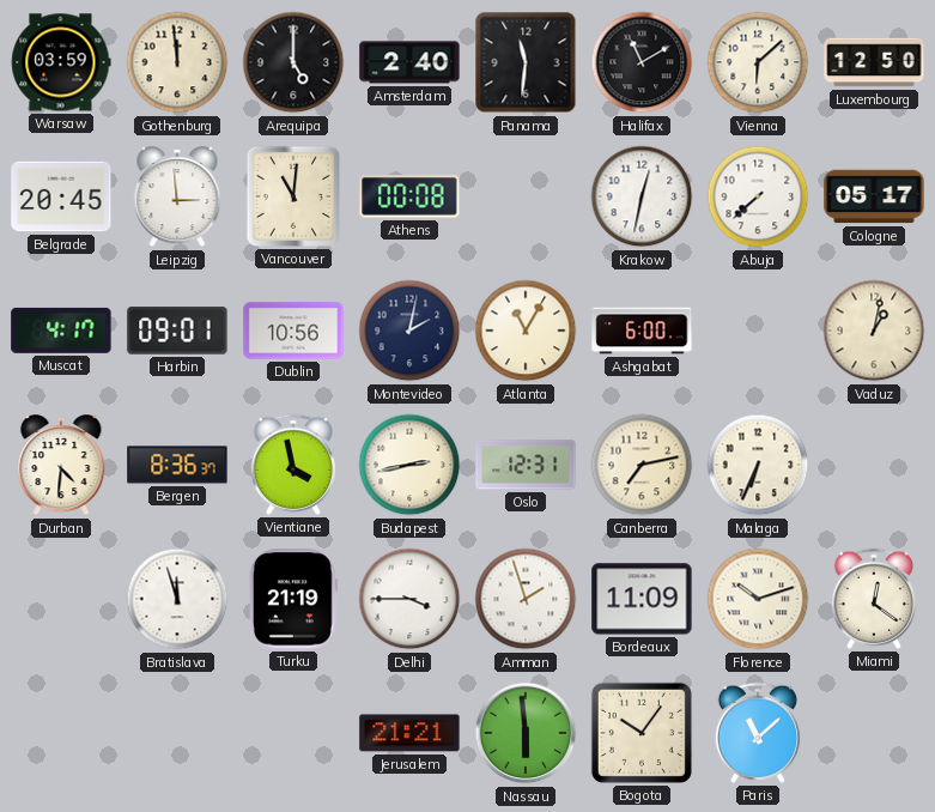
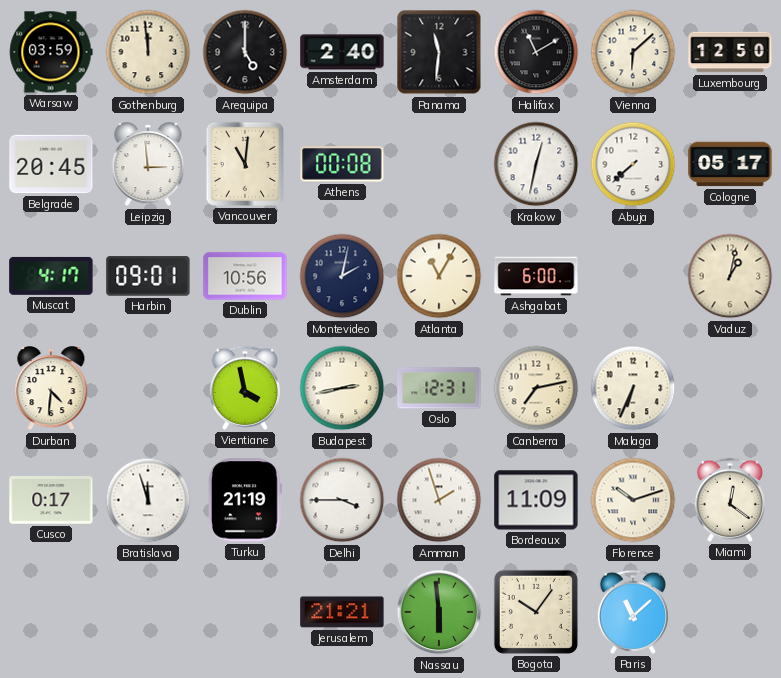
Bergen: 8:36 -> none (177, 465)
Cusco: none -> 0:17 (51, 500)
